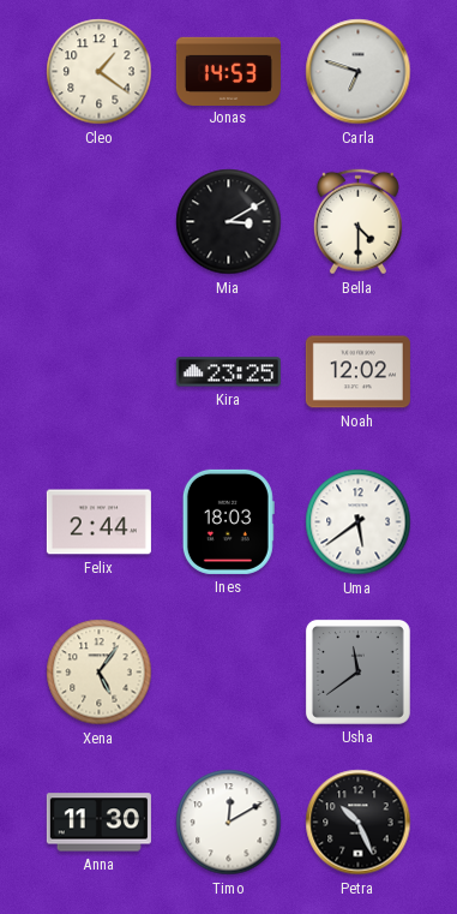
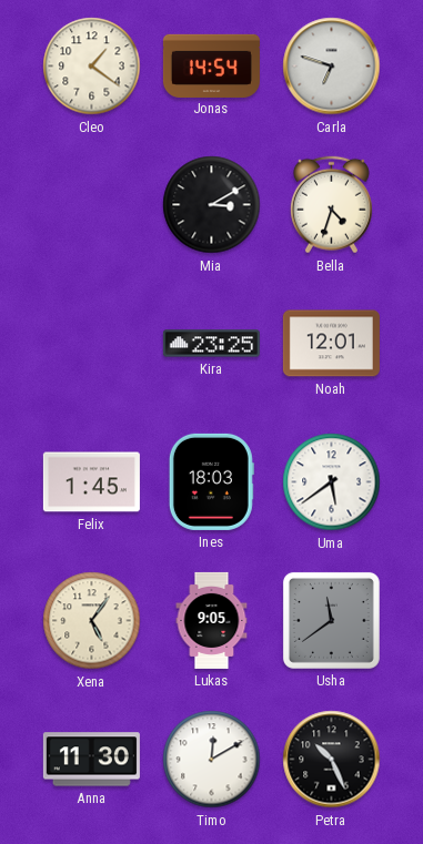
Jonas: 14:53 -> 14:54 (211, 65)
Bella: 4:30 -> 4:33 (331, 205)
Noah: 12:02 -> 12:01 (331, 344)
Felix: 2:44 -> 1:45 (91, 482)
Lukas: none -> 9:05 (212, 620)
